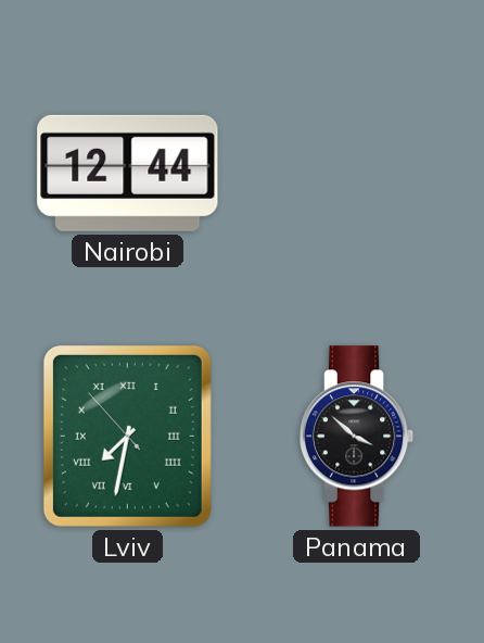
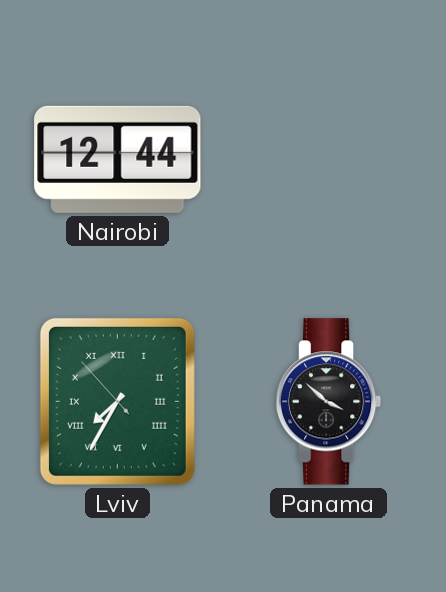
Lviv: 7:31 -> 7:34 (117, 401)
